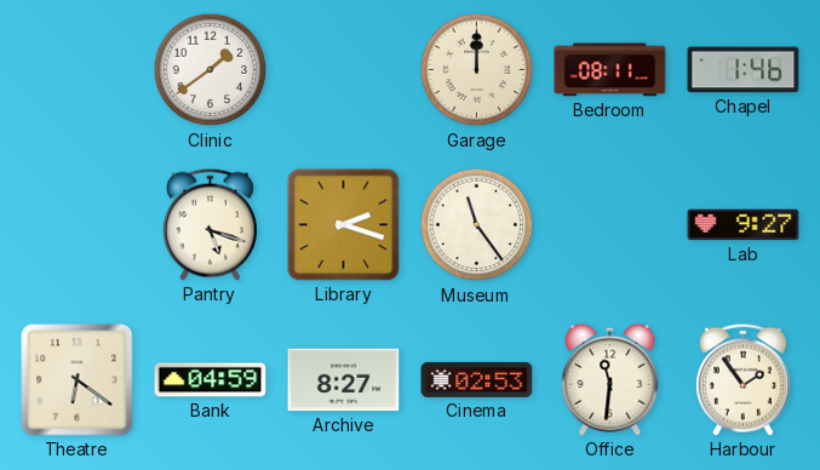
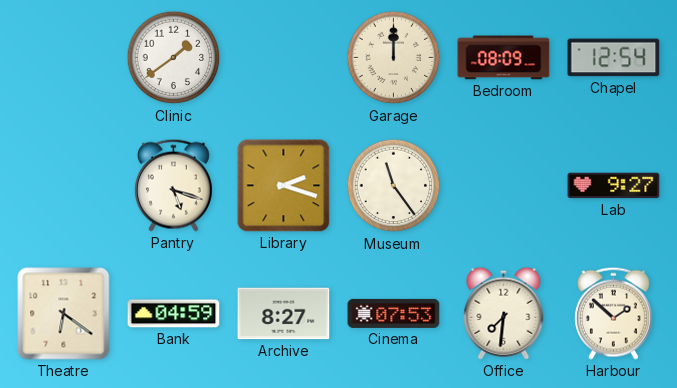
Bedroom: 08:11 -> 08:09 (504, 58)
Chapel: 1:46 -> 12:54 (614, 58)
Cinema: 02:53 -> 07:53 (394, 313)
Office: 11:31 -> 7:31 (504, 313)
Harbour: 1:54 -> 1:52 (613, 313)
